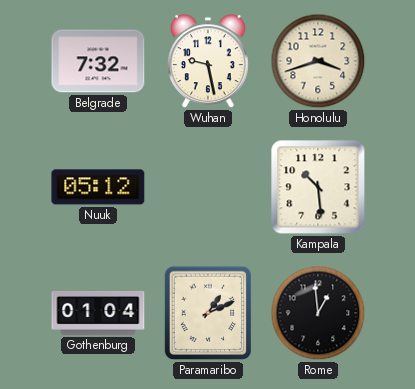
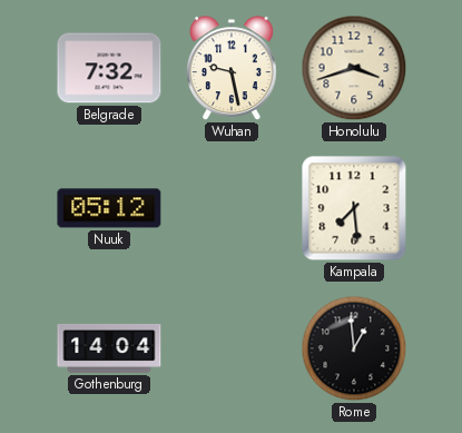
Kampala: 10:29 -> 7:29 (354, 208)
Gothenburg: 01:04 -> 14:04 (109, 348)
Paramaribo: 1:11 -> none (208, 313)
